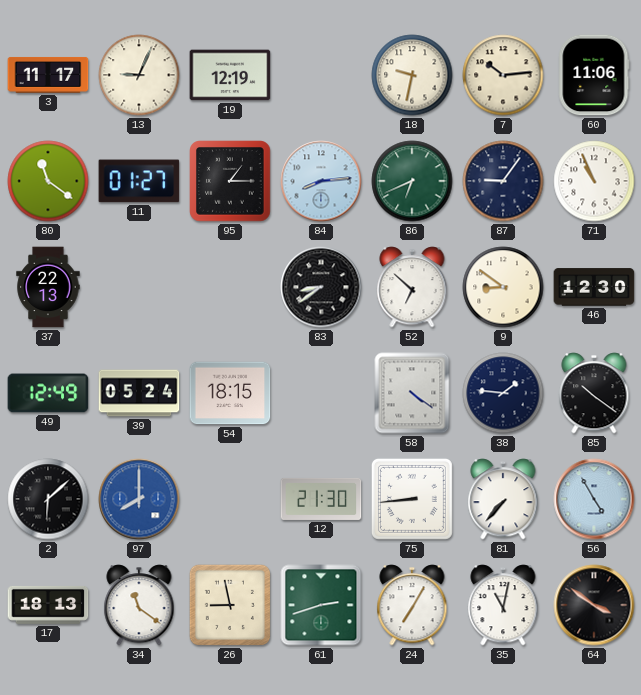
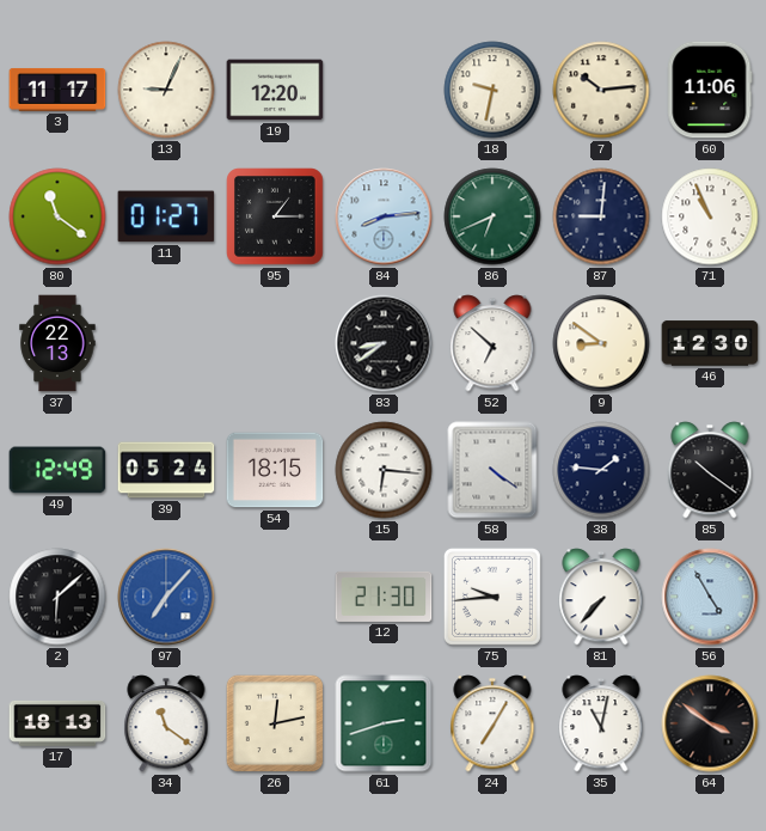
19: 12:19 -> 12:20 (275, 90)
87: 9:06 -> 9:01 (601, 216)
15: none -> 6:16 (384, 470)
97: 8:00 -> 7:07 (166, 597)
75: 8:44 -> 9:44 (492, 597)
26: 8:58 -> 12:13 (275, 723)
